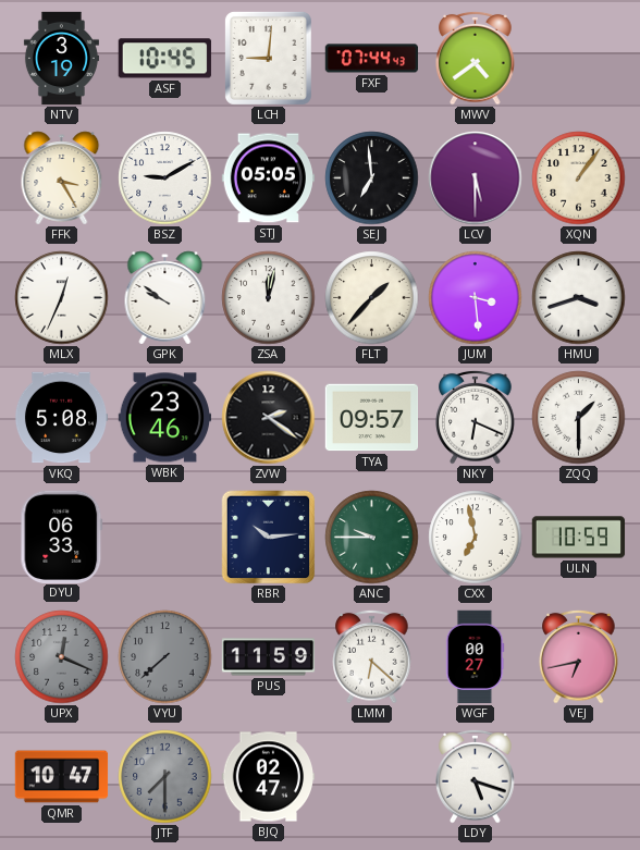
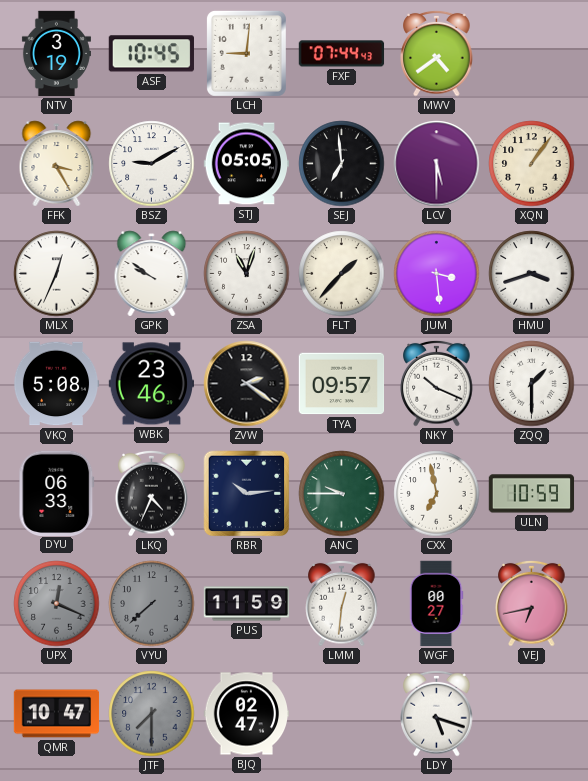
ZSA: 12:02 -> 11:03 (247, 274)
NKY: 6:19 -> 10:19 (437, 383)
LKQ: none -> 4:34 (152, 493)
LMM: 6:22 -> 12:31 (342, 603)
